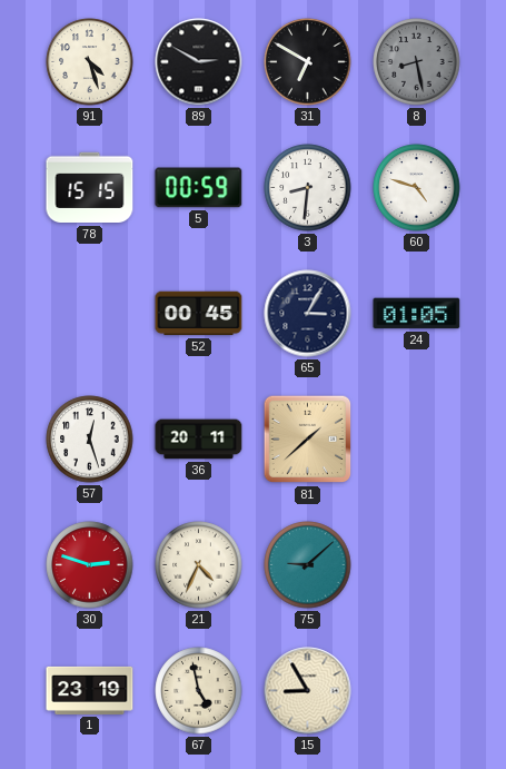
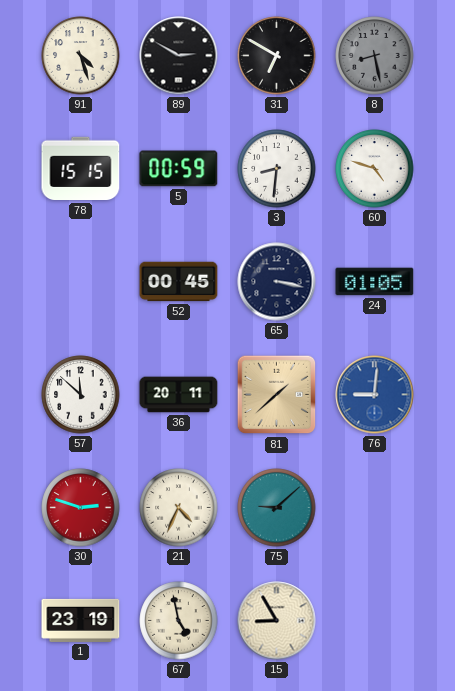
65: 3:05 -> 3:17 (277, 282)
57: 12:27 -> 11:52 (81, 395)
76: none -> 9:01 (375, 395)
